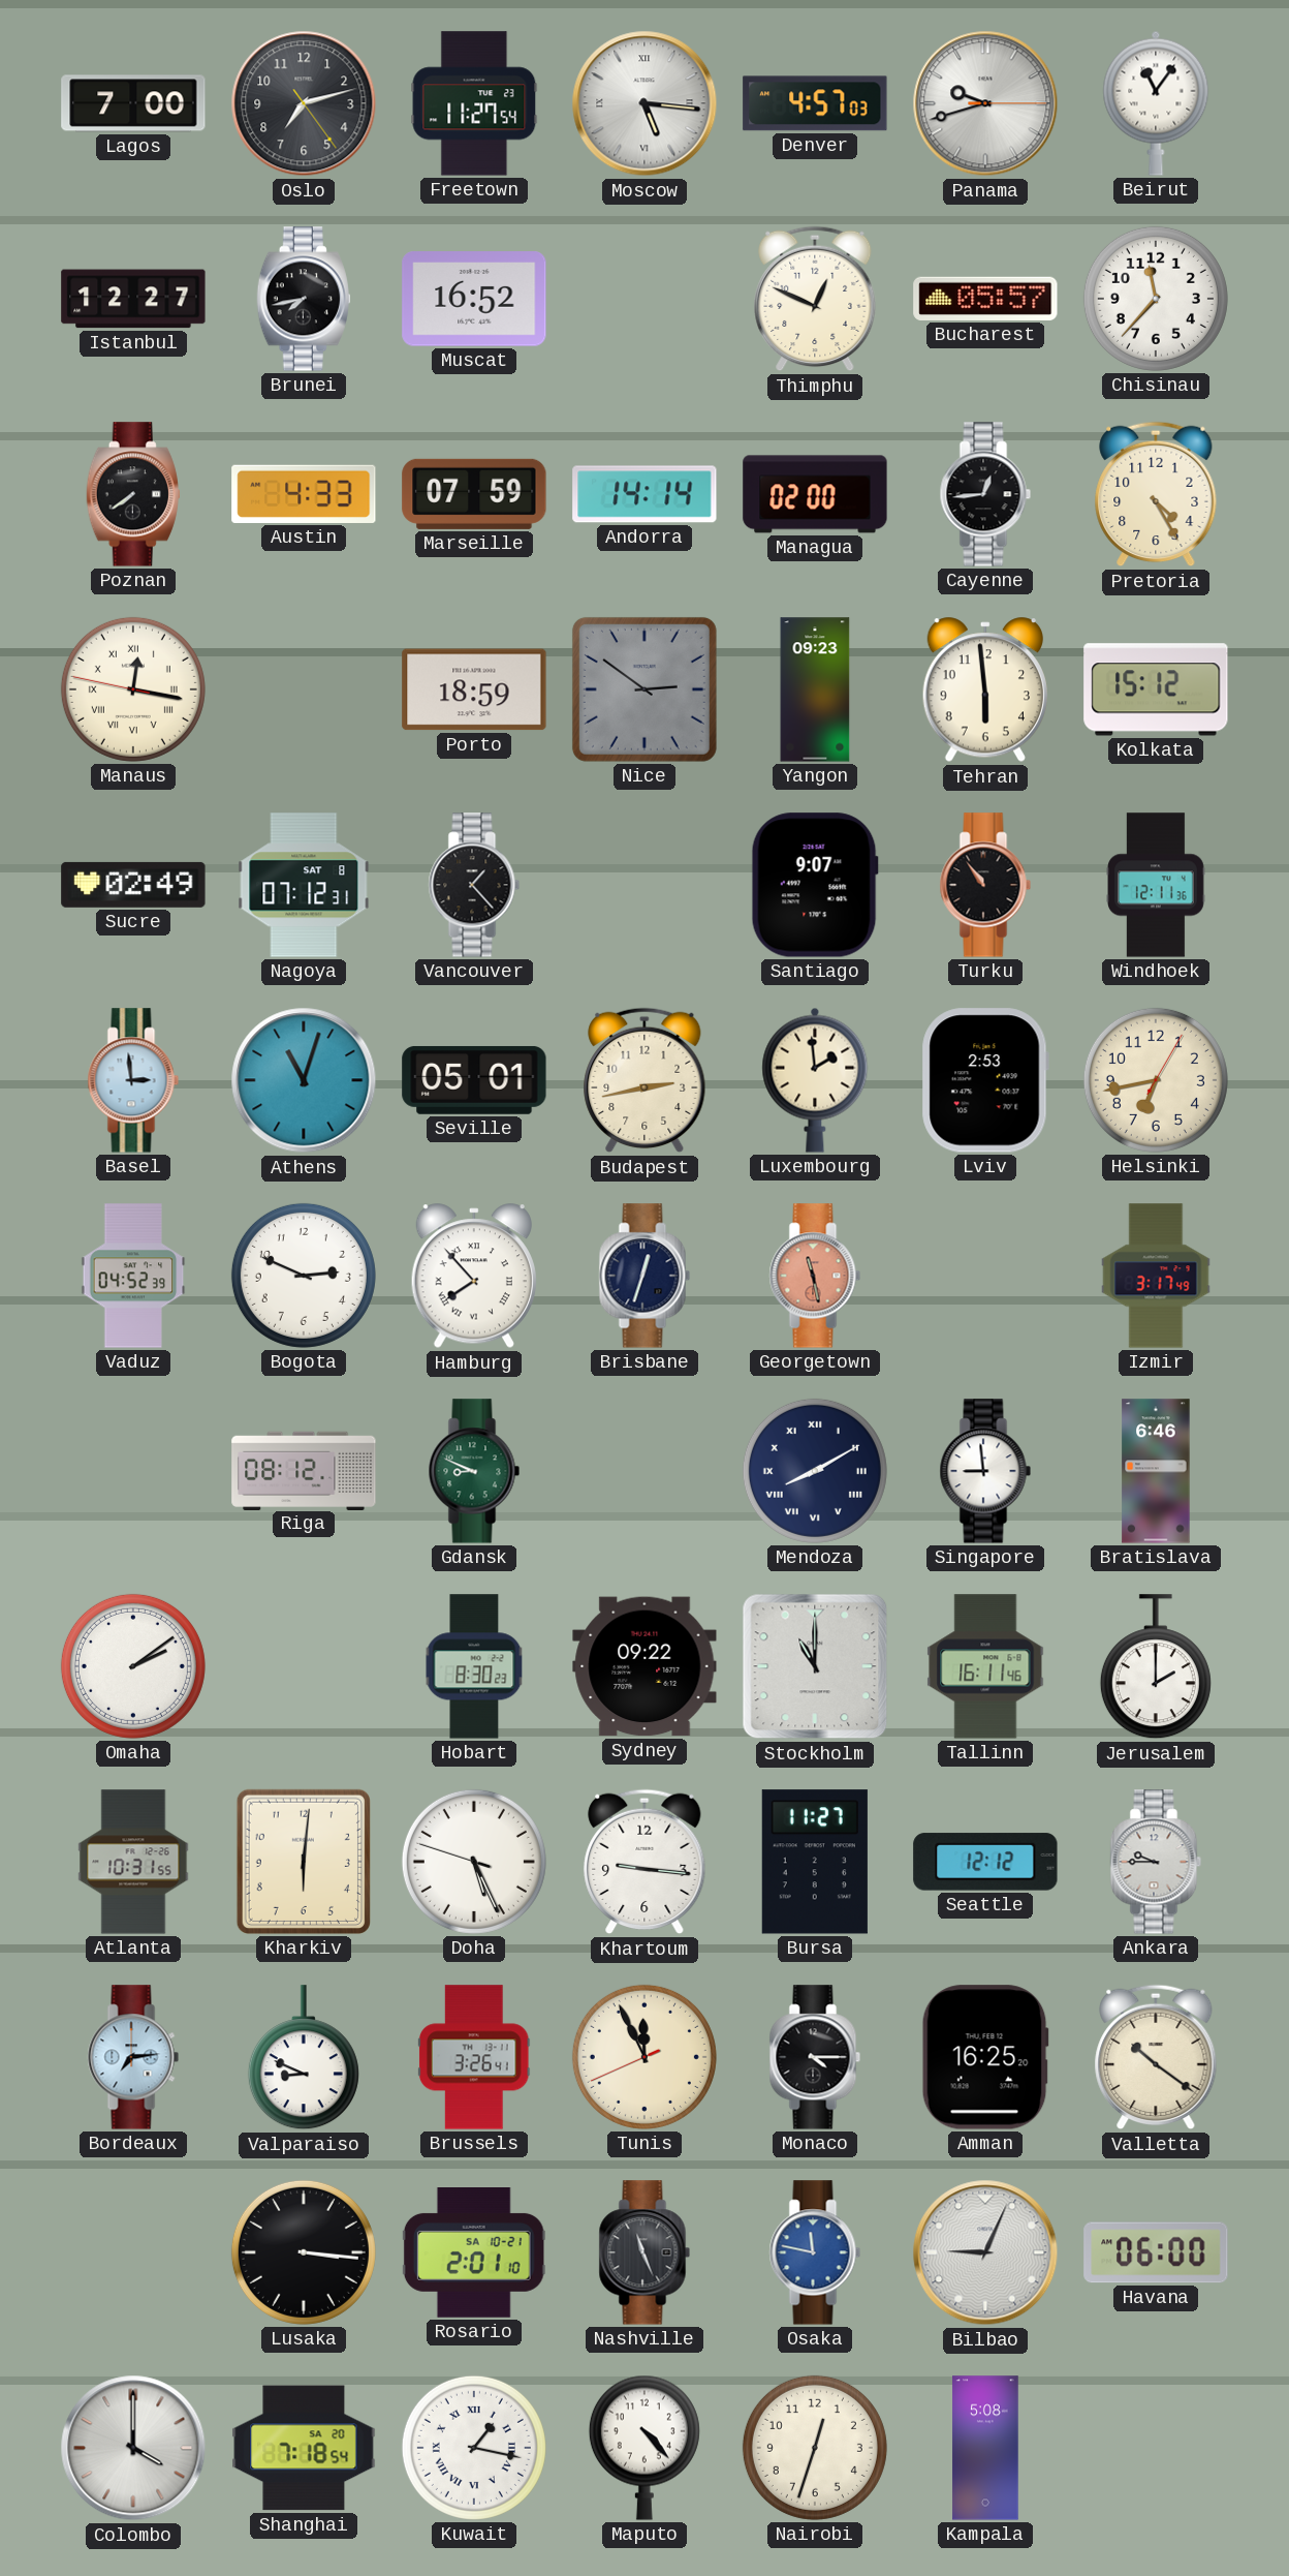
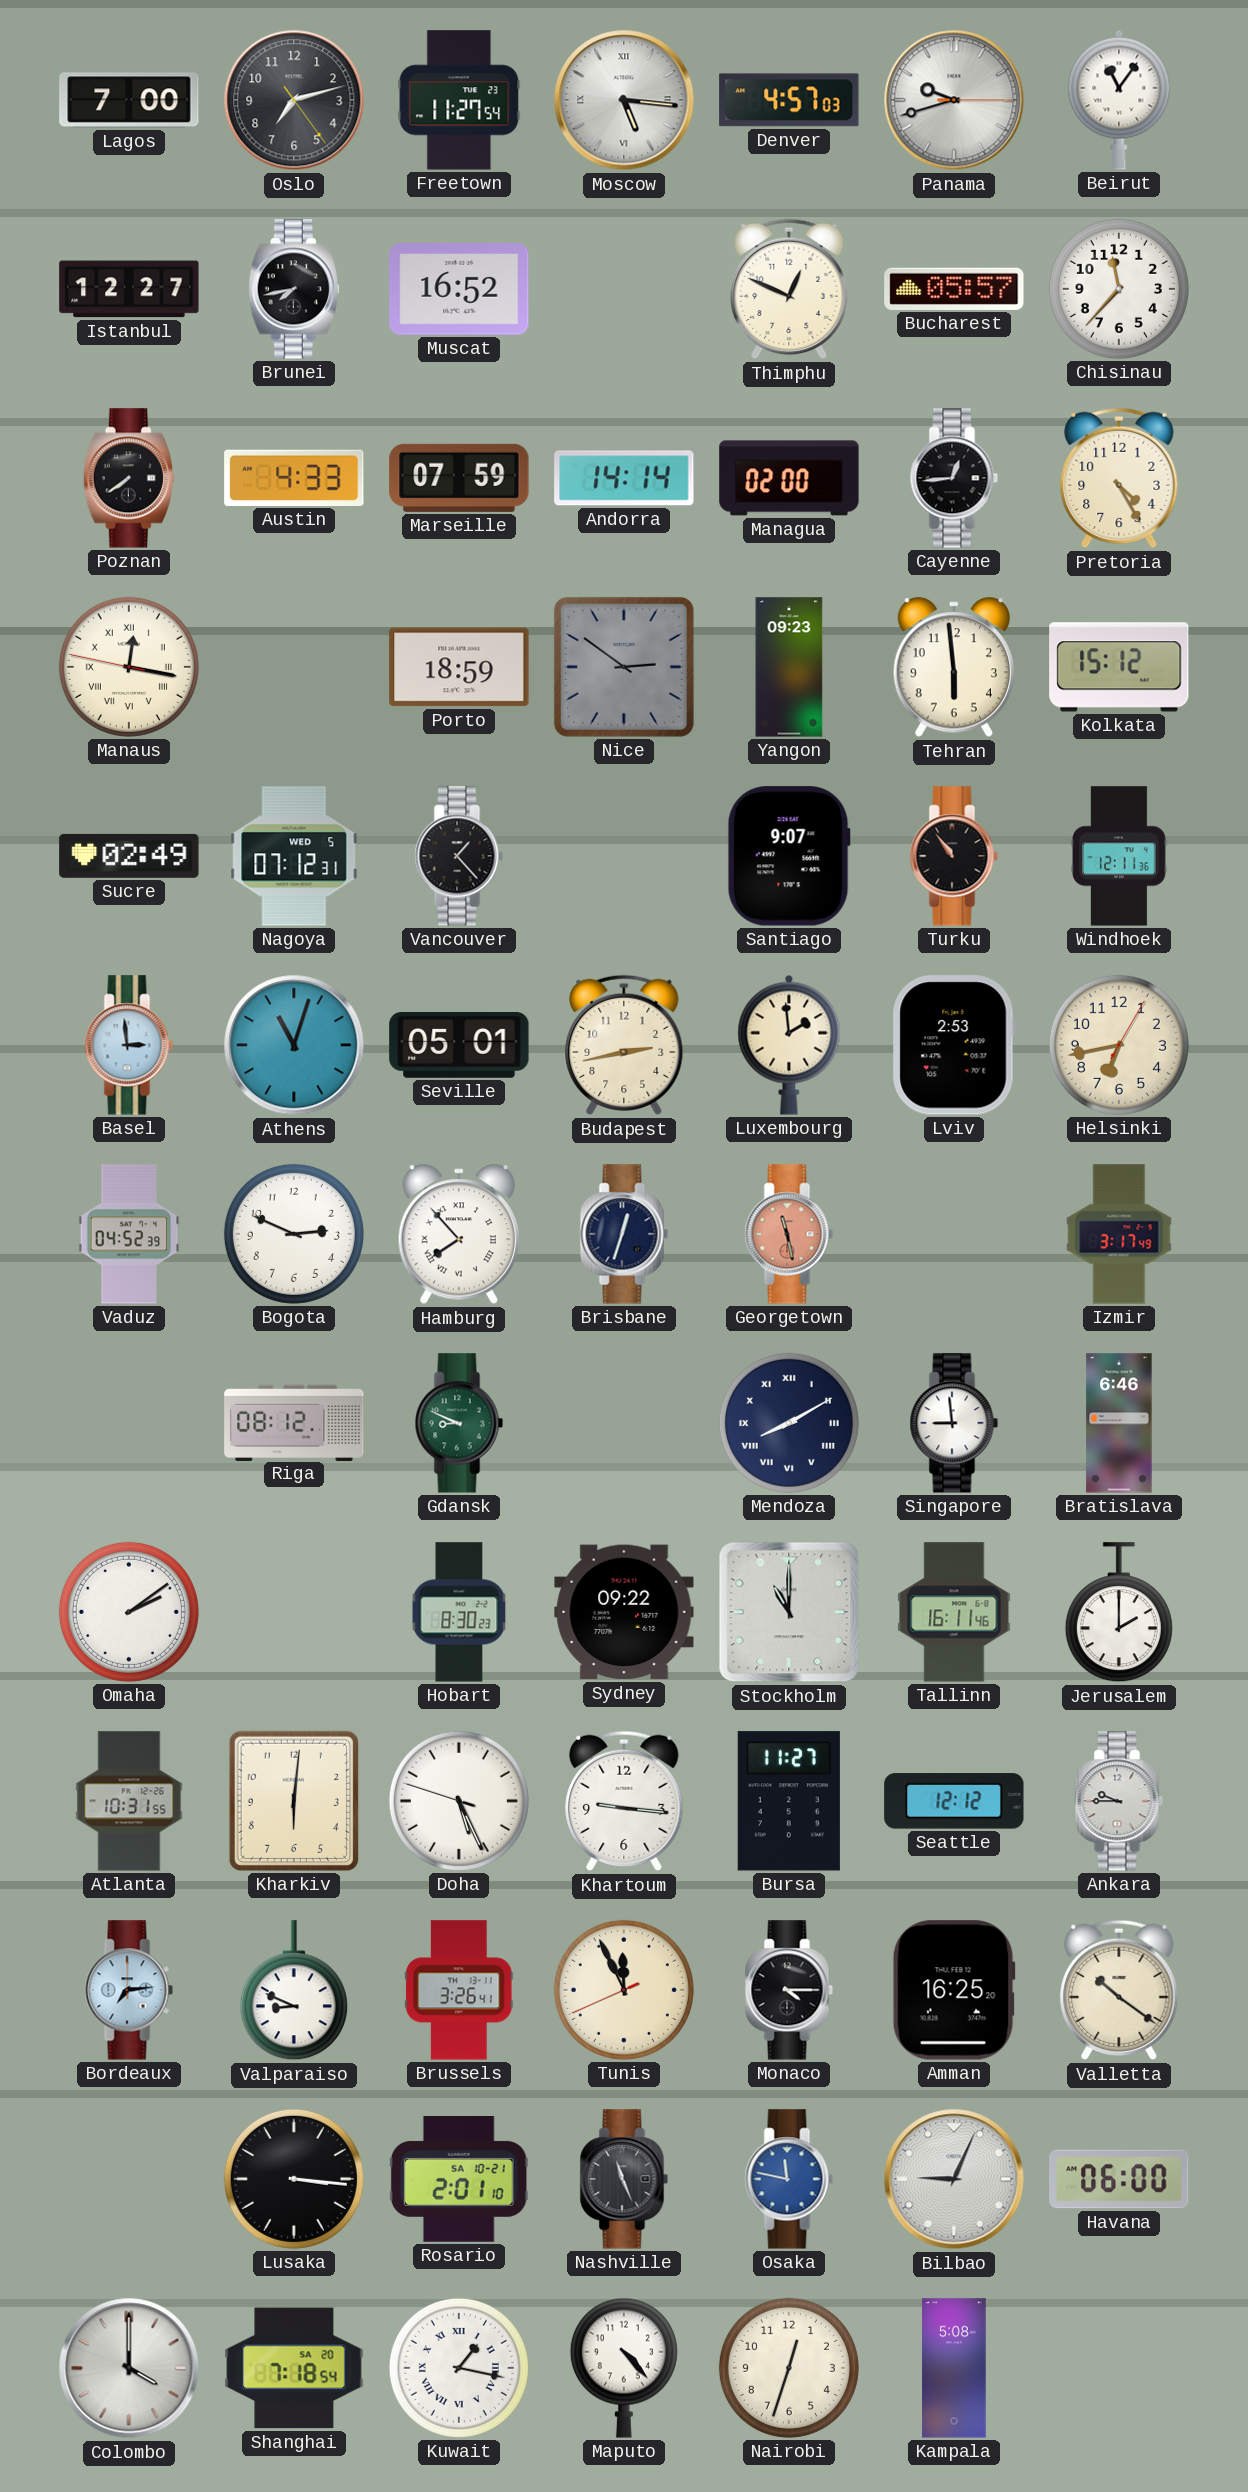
Nagoya date: SAT 8 -> WED 5 (294, 856)
